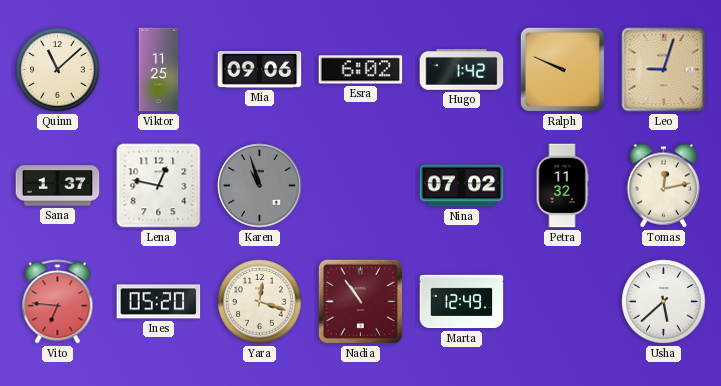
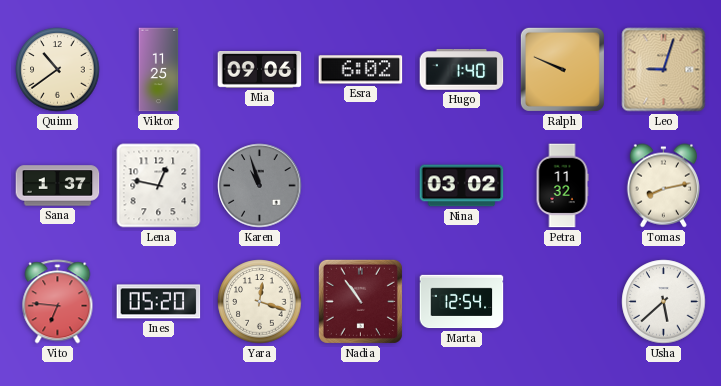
Quinn: 11:08 -> 10:39 (58, 70)
Hugo: 1:42 -> 1:40 (462, 70)
Nina: 07:02 -> 03:02 (462, 186)
Tomas: 12:13 -> 8:13 (663, 186)
Marta: 12:49 -> 12:54 (462, 302)
